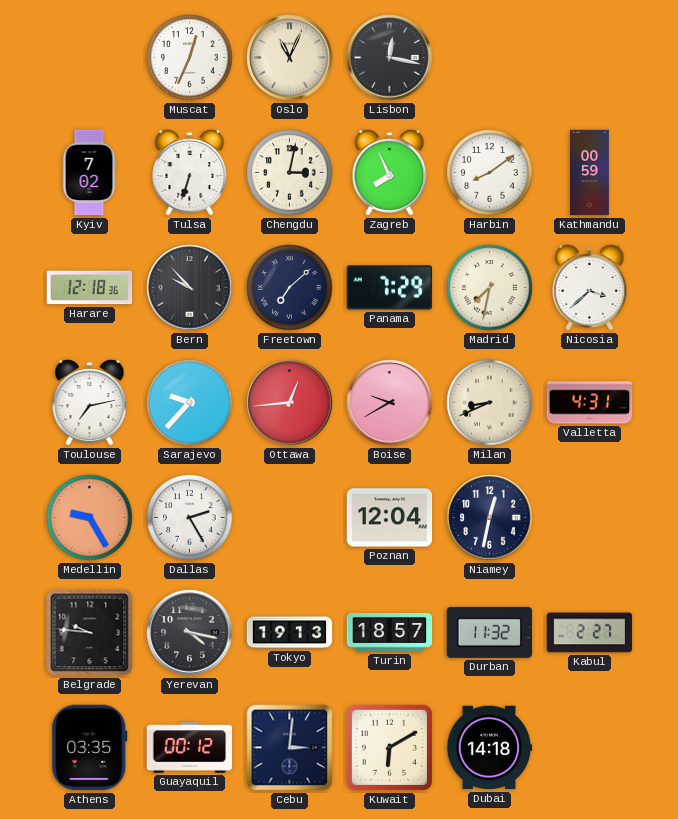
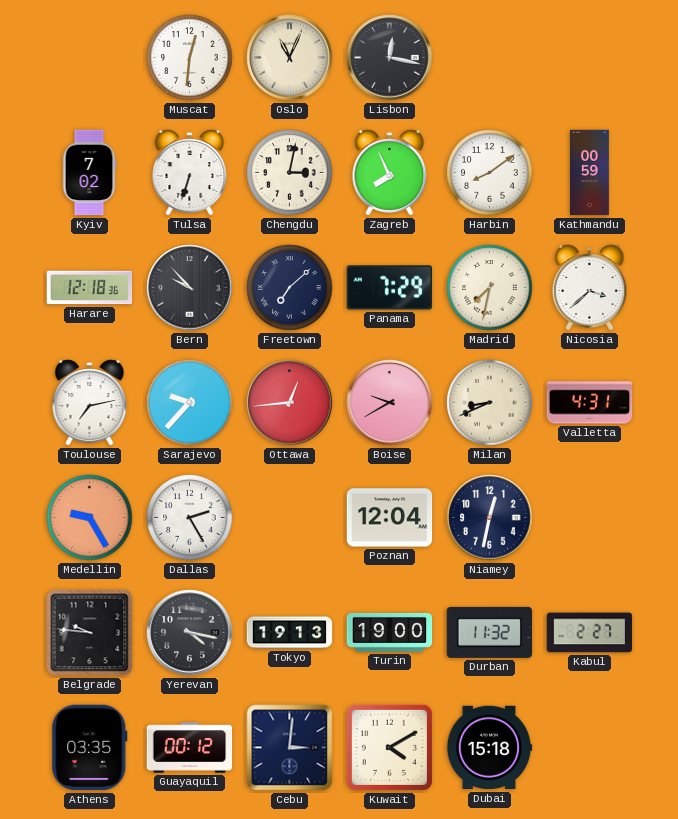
Muscat: 12:34 -> 12:31 (190, 58)
Turin: 18:57 -> 19:00 (390, 632)
Kuwait: 6:10 -> 4:10 (389, 747)
Dubai: 14:18 -> 15:18 (489, 748)
